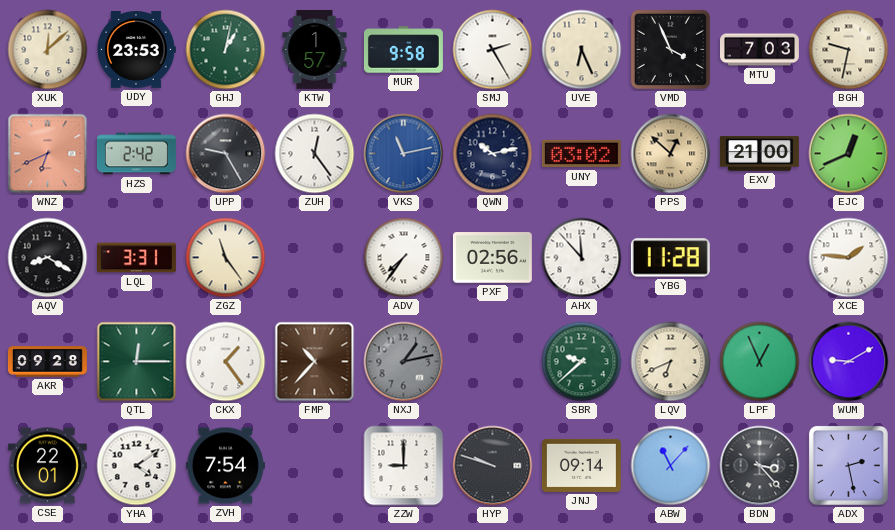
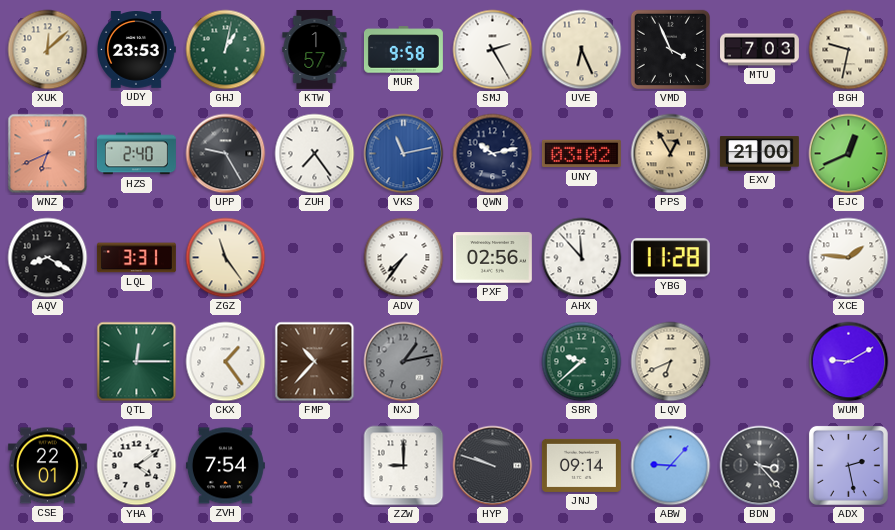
HZS: 2:42 -> 2:40 (136, 154)
ZUH: 12:24 -> 7:24 (315, 154)
PPS: 12:52 -> 12:55 (671, 154)
AKR: 09:28 -> none (47, 362)
LPF: 12:56 -> none (760, 362)
ABW: 11:07 -> 9:07 (671, 466)
